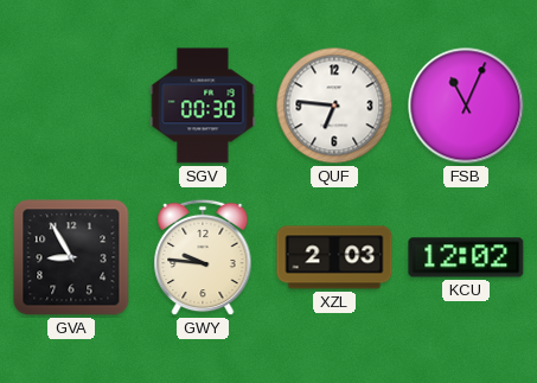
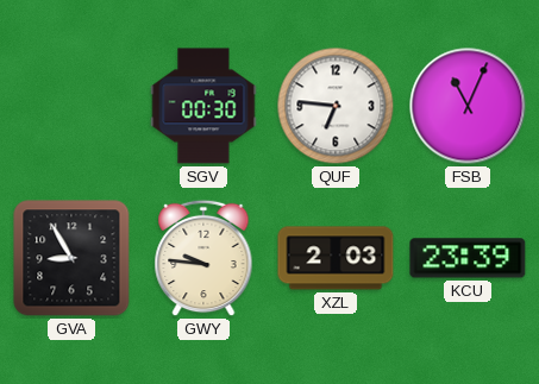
KCU: 12:02 -> 23:39 (468, 258)
